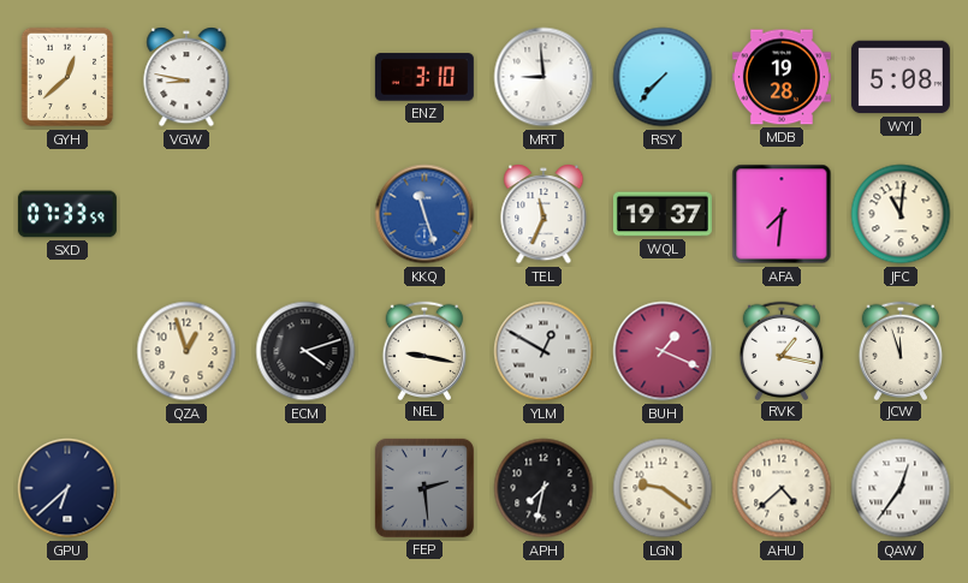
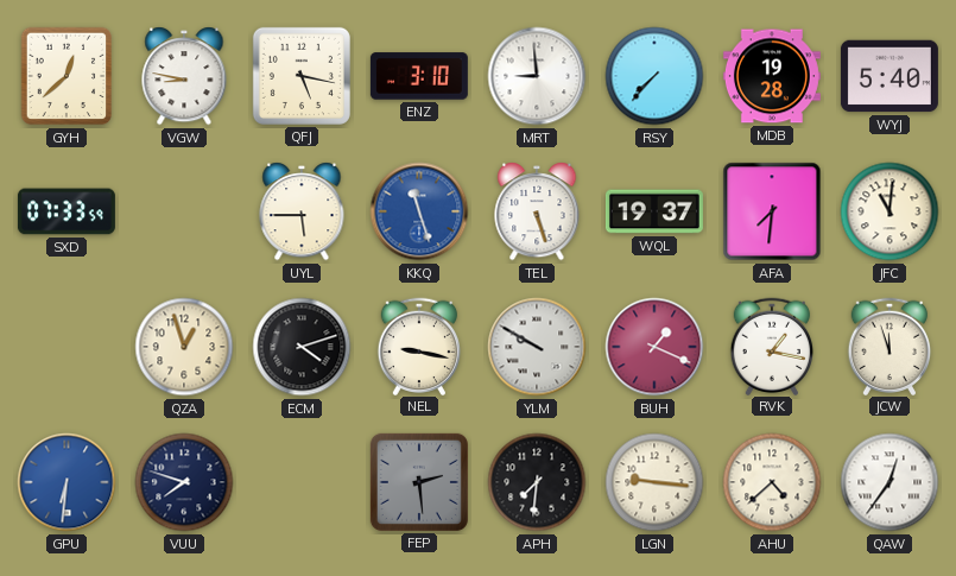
QFJ: none -> 5:17 (302, 76)
WYJ: 5:08 -> 5:40 (889, 76)
UYL: none -> 5:45 (302, 211)
TEL: 11:34 -> 5:27 (537, 211)
YLM: 12:50 -> 9:50 (537, 347)
GPU: 6:38 -> 6:31 (67, 482)
GPU dial: navy -> blue (67, 482)
VUU: none -> 7:48 (184, 482)
APH: 7:32 -> 7:31 (537, 482)
LGN: 9:21 -> 9:16 (654, 482)
